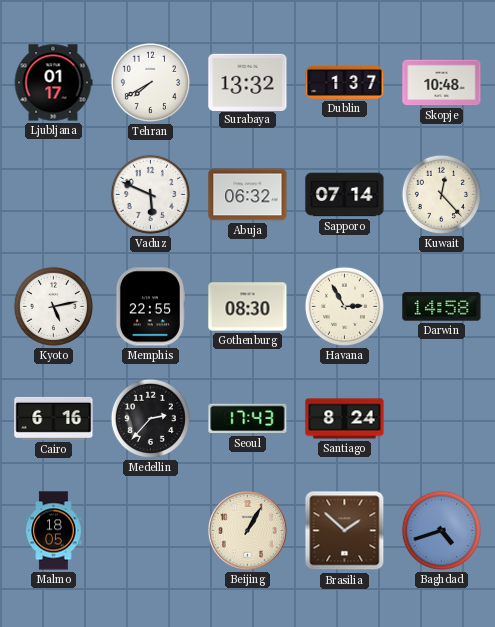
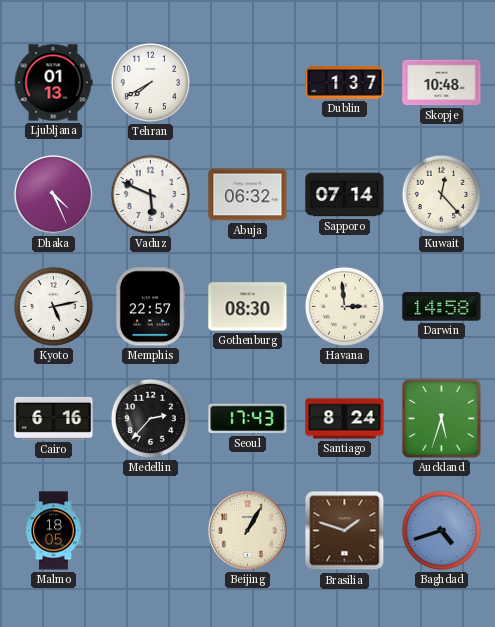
Ljubljana: 01:17 -> 01:13 (53, 83)
Surabaya: 13:32 -> none (248, 82)
Dhaka: none -> 4:26 (53, 194)
Memphis: 22:55 -> 22:57 (150, 307)
Havana: 2:55 -> 2:59 (344, 306)
Auckland: none -> 5:33 (441, 418)
Brasilia: 1:52 -> 1:48 (345, 531)
